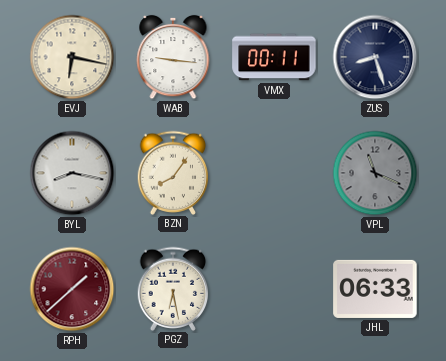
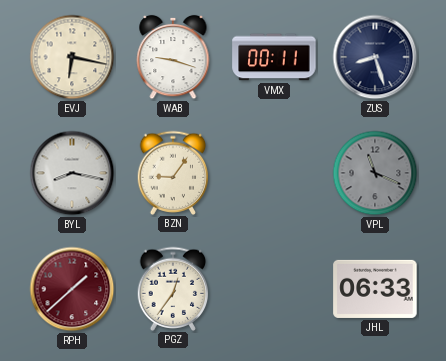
WAB: 9:16 -> 9:18 (173, 57)
BZN: 8:06 -> 9:06 (173, 172)
PGZ: 6:28 -> 12:36 (173, 288)
